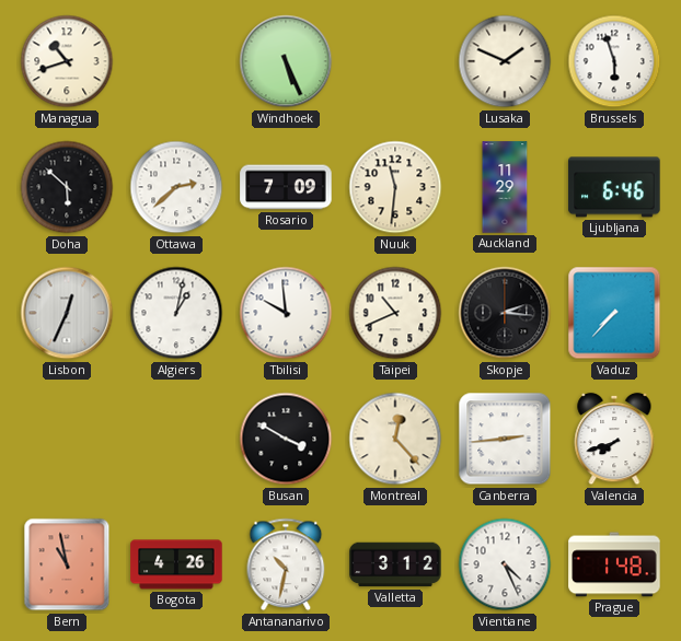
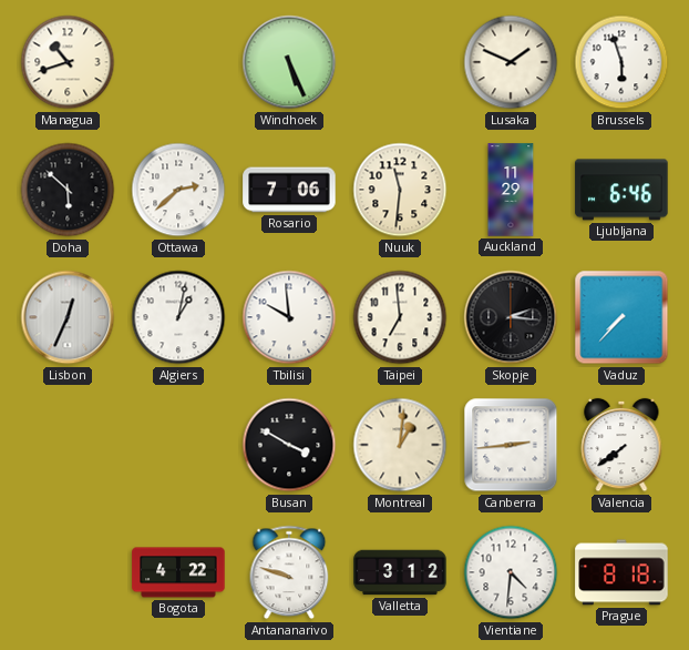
Rosario: 7:09 -> 7:06 (289, 190)
Taipei: 10:41 -> 6:59 (400, 317)
Montreal: 12:23 -> 1:01 (400, 445)
Valencia: 7:42 -> 7:39 (621, 445)
Bern: 10:58 -> none (67, 564)
Bogota: 4:26 -> 4:22 (178, 572)
Antananarivo: 10:32 -> 9:48 (289, 572)
Vientiane: 4:26 -> 4:31 (511, 572)
Prague: 1:48 -> 8:18 (621, 572)
